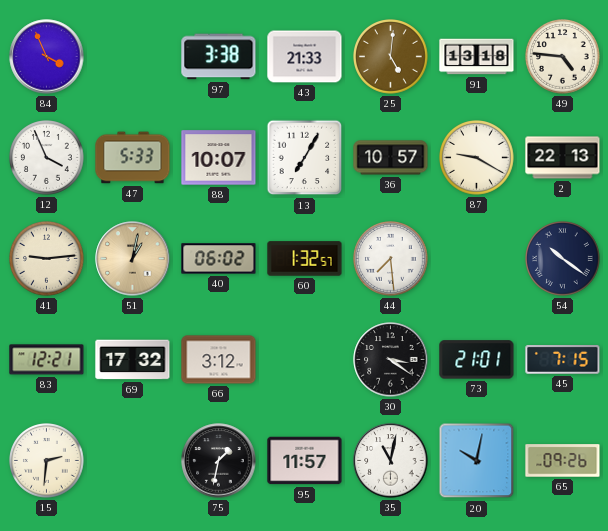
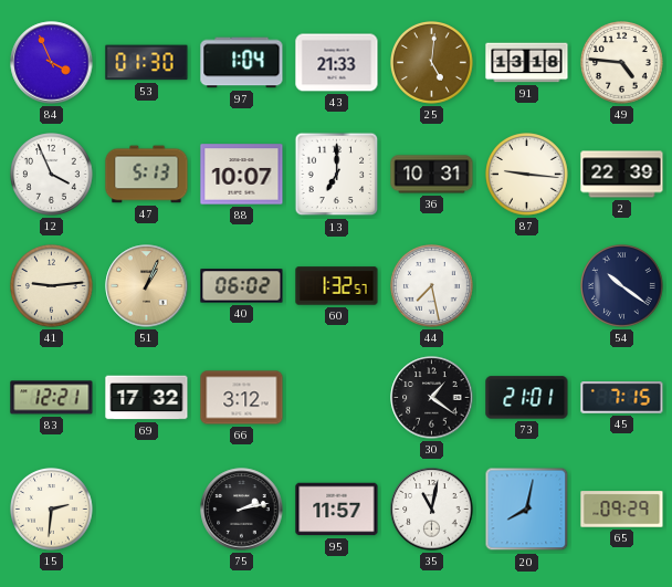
53: none -> 01:30 (147, 63)
97: 3:38 -> 1:04 (242, 63)
47: 5:33 -> 5:13 (147, 175)
13: 7:05 -> 7:00 (337, 175)
36: 10:57 -> 10:31 (432, 175)
87: 9:20 -> 9:16 (527, 175)
2: 22:13 -> 22:39 (622, 175)
51: 1:02 -> 1:04 (147, 286)
44: 7:29 -> 7:28 (432, 286)
30: 3:21 -> 1:21 (432, 398)
75: 1:32 -> 2:13 (242, 510)
20: 10:02 -> 8:02 (527, 510)
65: 09:26 -> 09:29 (622, 510)
